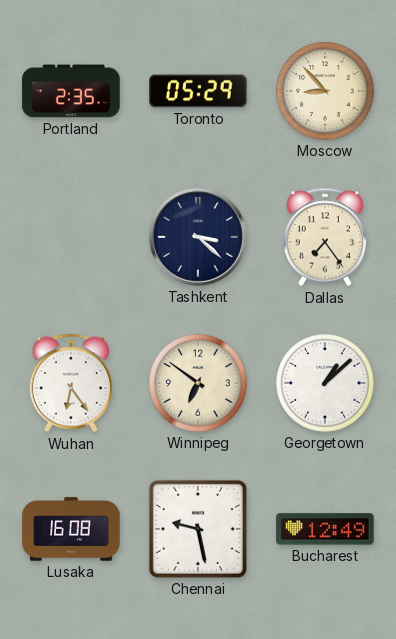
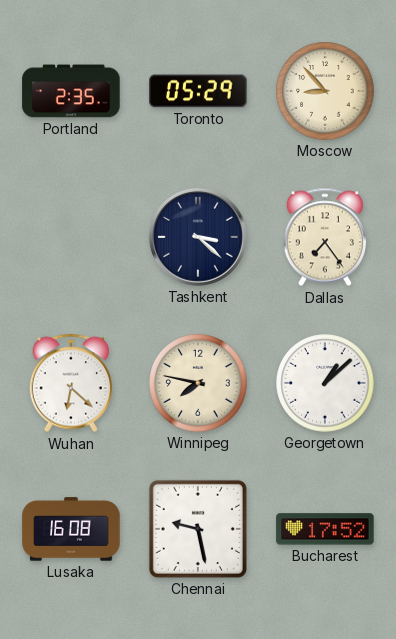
Wuhan: 6:24 -> 6:22 (71, 383)
Winnipeg: 6:51 -> 7:47 (198, 383)
Bucharest: 12:49 -> 17:52 (325, 529)
